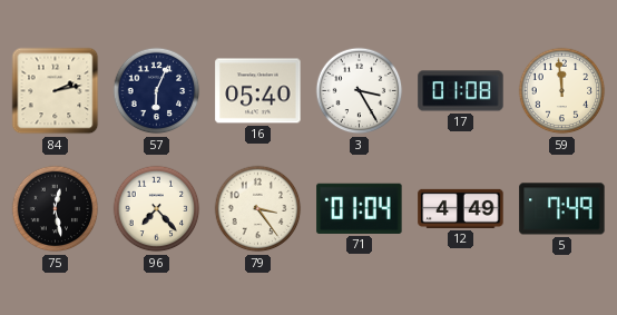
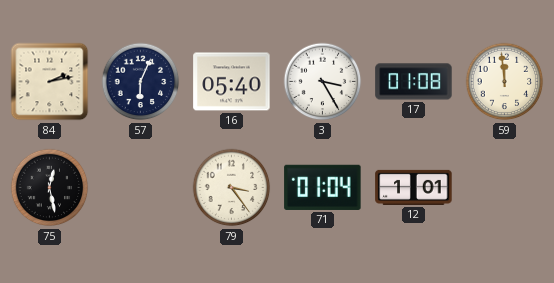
96: 7:23 -> none (157, 209)
12: 4:49 -> 1:01 (414, 187)
5: 7:49 -> none (562, 209)
